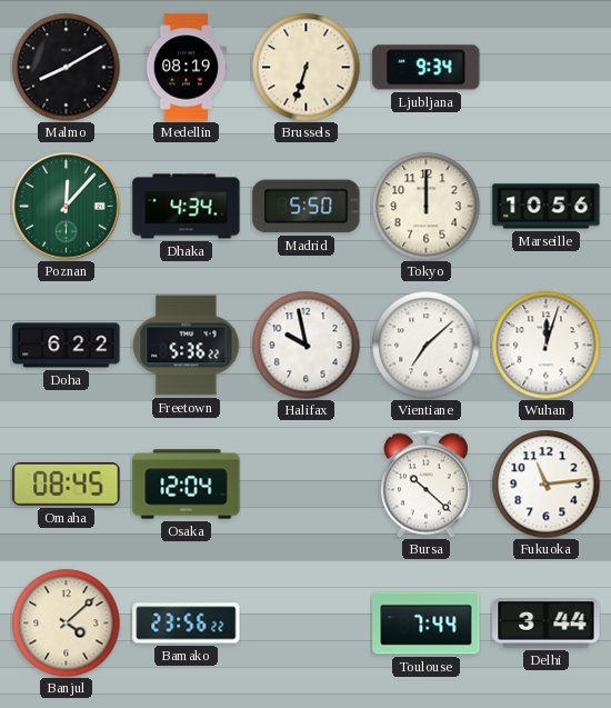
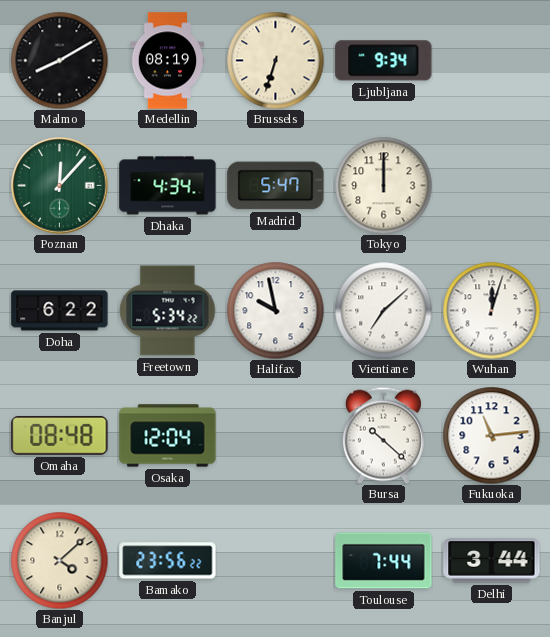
Madrid: 5:50 -> 5:47 (276, 186)
Marseille: 10:56 -> none (547, 207)
Freetown: 5:36 -> 5:34 (168, 311)
Omaha: 08:45 -> 08:48 (60, 435)
